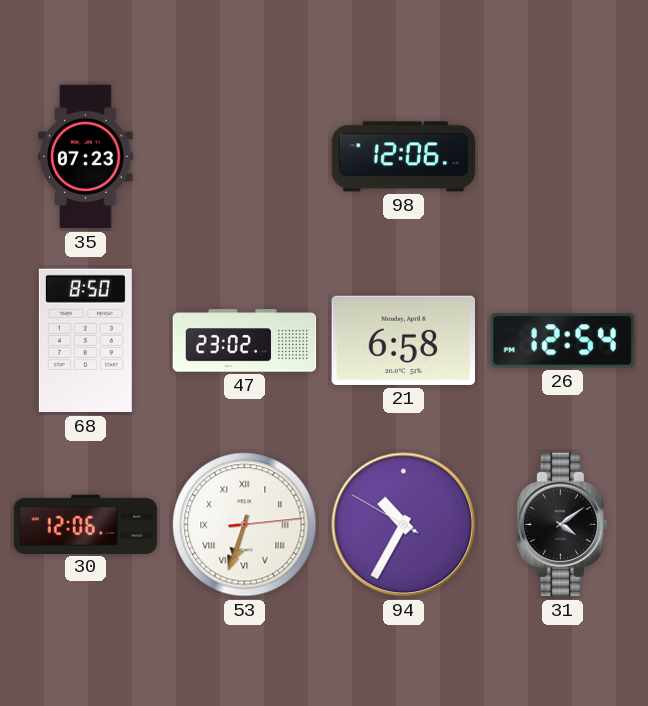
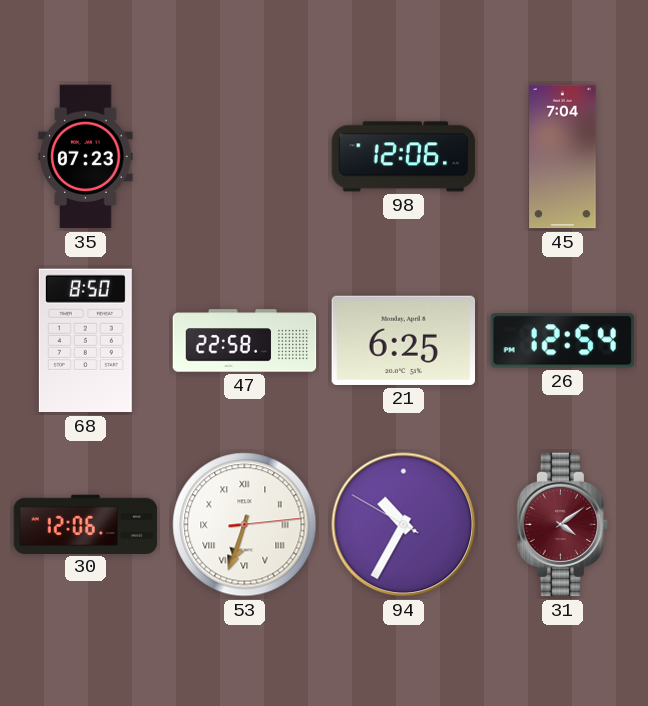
45: none -> 7:04 (563, 157)
47: 23:02 -> 22:58 (245, 341)
21: 6:58 -> 6:25 (403, 340)
31 dial: black -> burgundy (563, 525)
